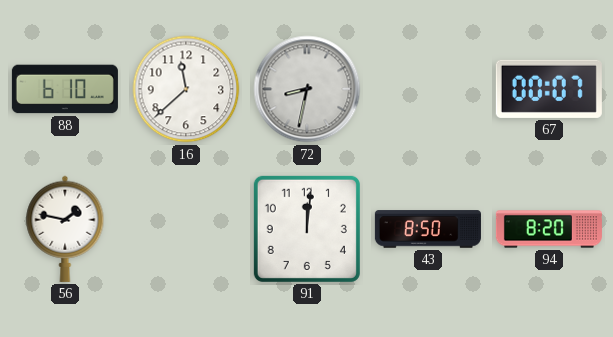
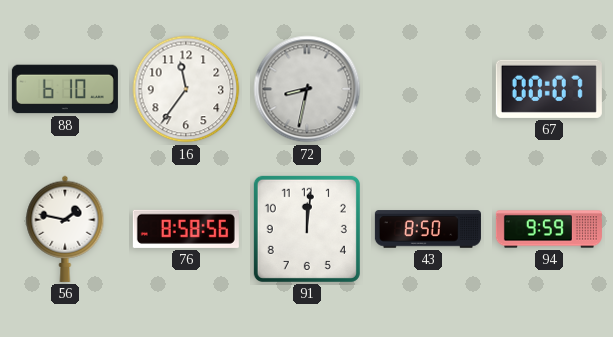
16: 11:38 -> 11:36 (186, 89)
76: none -> 8:58 (186, 229)
94: 8:20 -> 9:59 (549, 229)
